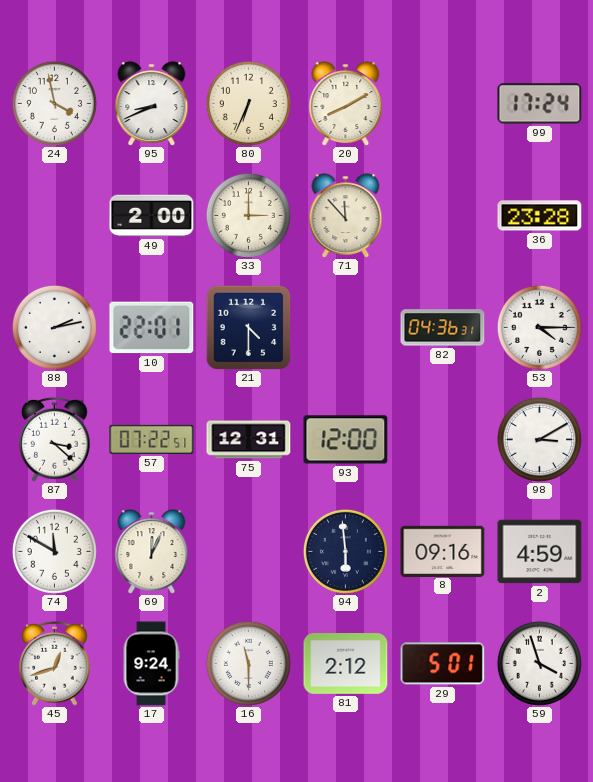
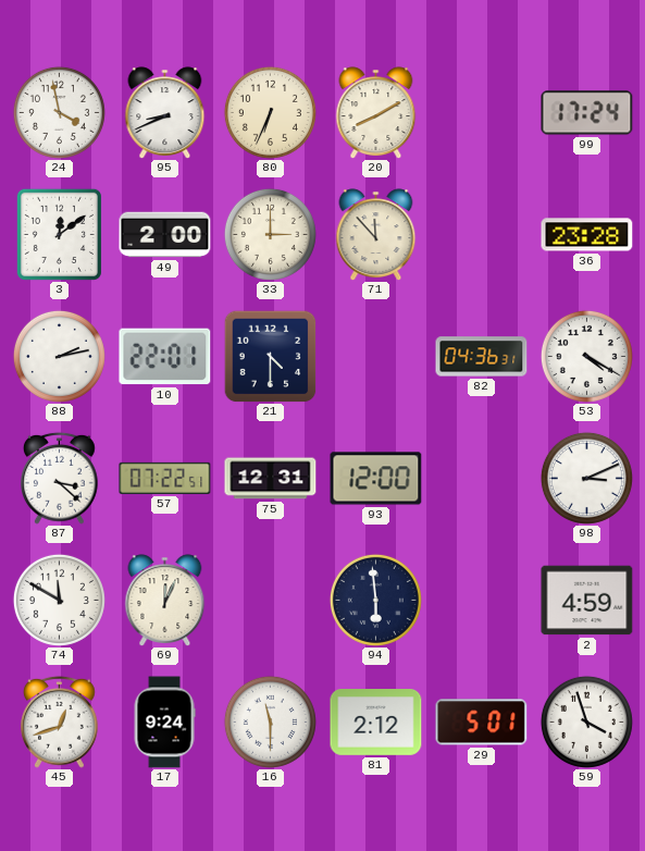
3: none -> 12:09 (59, 234)
53: 4:15 -> 4:20 (586, 356)
98: 3:10 -> 3:11 (586, 478)
8: 09:16 -> none (443, 551)
